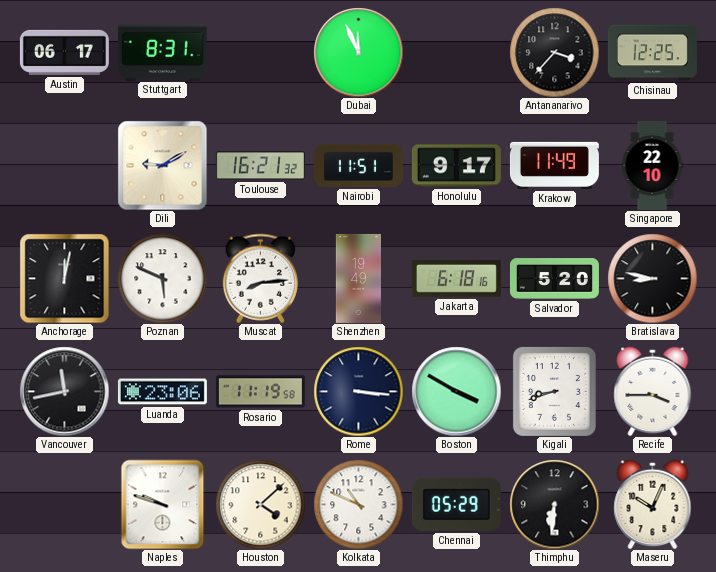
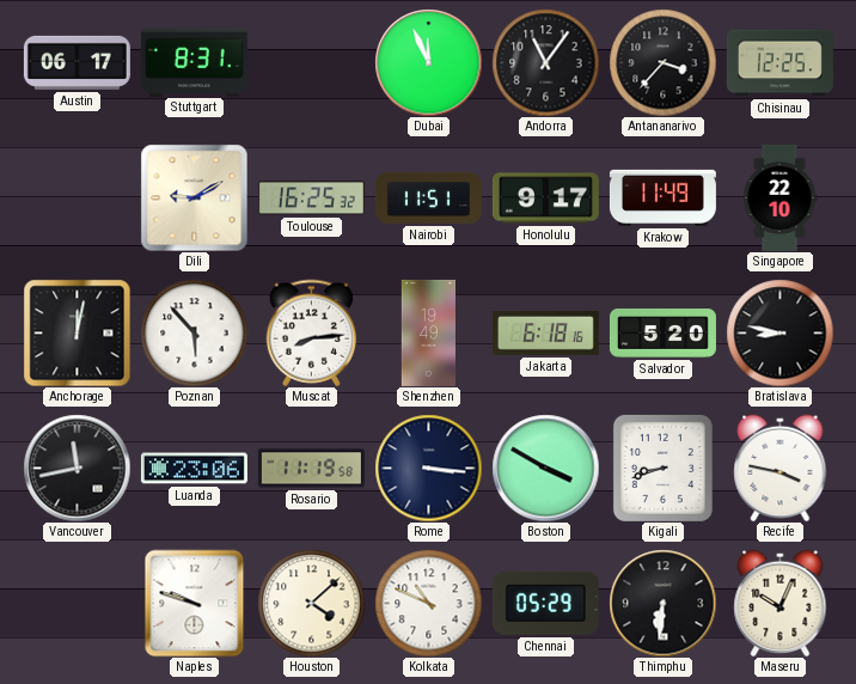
Andorra: none -> 11:06 (545, 62)
Toulouse: 16:21 -> 16:25 (311, 199)
Poznan: 5:49 -> 5:53 (194, 332)
Recife: 3:45 -> 3:47 (781, 468)
